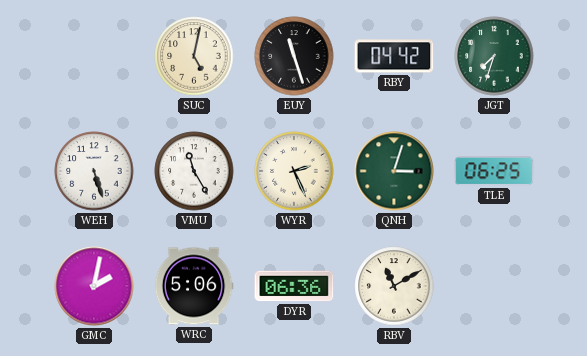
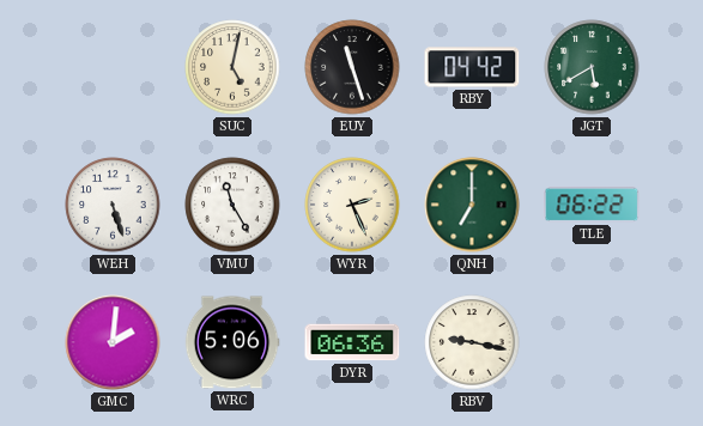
JGT: 7:33 -> 5:40 (592, 67)
QNH: 3:03 -> 7:00 (472, 205)
TLE: 06:25 -> 06:22 (592, 205)
GMC: 2:02 -> 2:01 (113, 342)
RBV: 11:10 -> 9:17 (472, 342)
